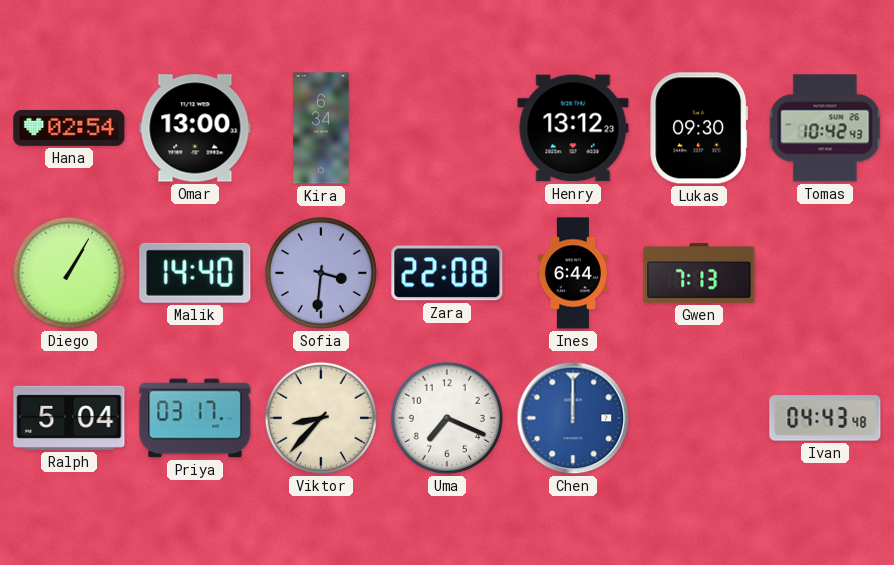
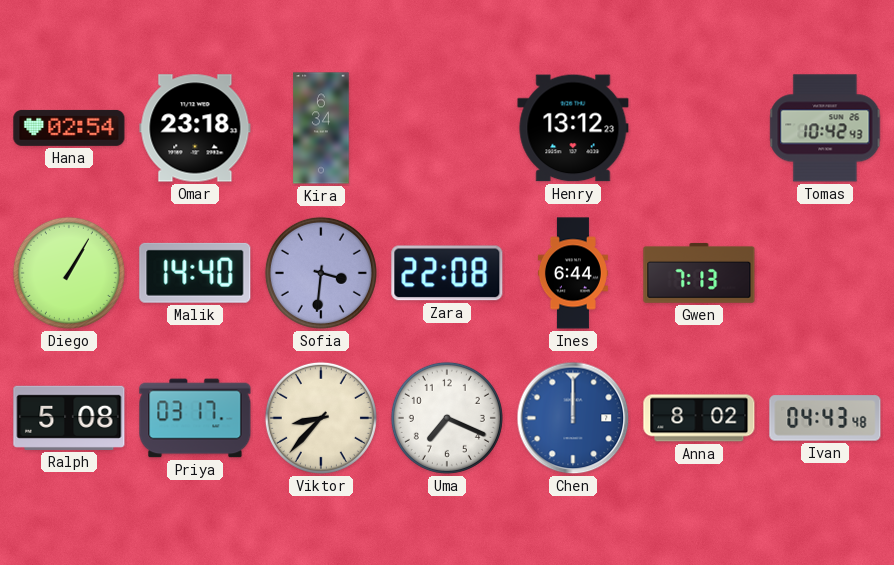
Omar: 13:00 -> 23:18 (195, 128)
Lukas: 09:30 -> none (699, 128)
Ralph: 5:04 -> 5:08 (69, 418)
Anna: none -> 8:02 (699, 418)
